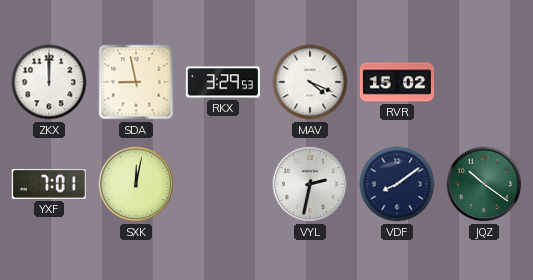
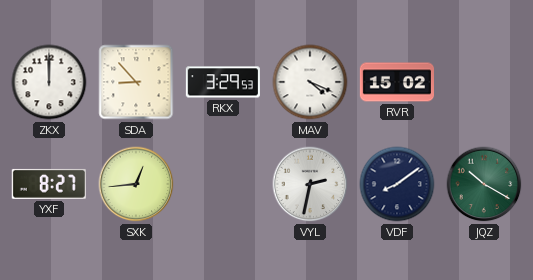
SDA: 8:58 -> 8:53 (136, 82)
YXF: 7:01 -> 8:27 (49, 184)
SXK: 12:02 -> 12:44 (136, 184)
JQZ: 10:21 -> 10:20 (484, 184)
